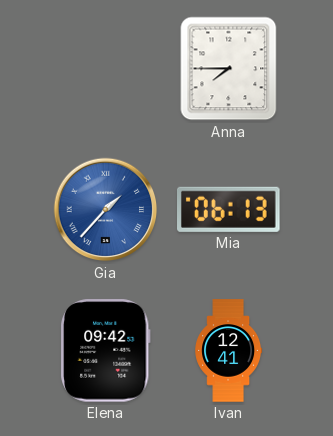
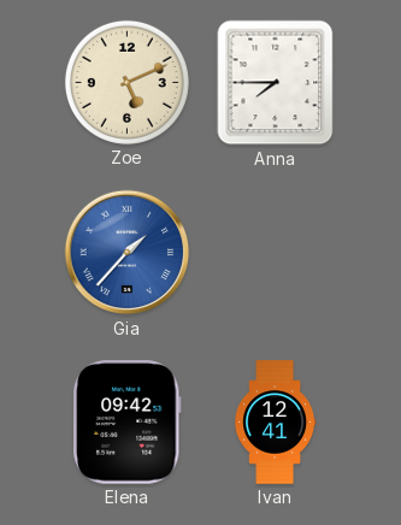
Zoe: none -> 5:11 (126, 82)
Mia: 06:13 -> none (229, 209)
